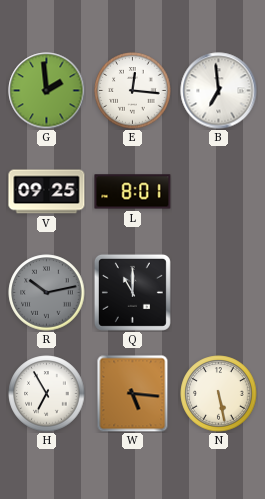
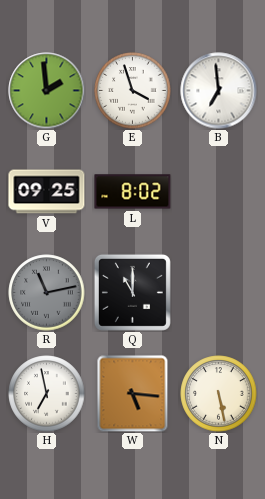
E: 12:16 -> 3:57 (133, 91)
L: 8:01 -> 8:02 (133, 192)
R: 10:13 -> 11:13 (47, 293)
H: 6:55 -> 6:58 (47, 394)
